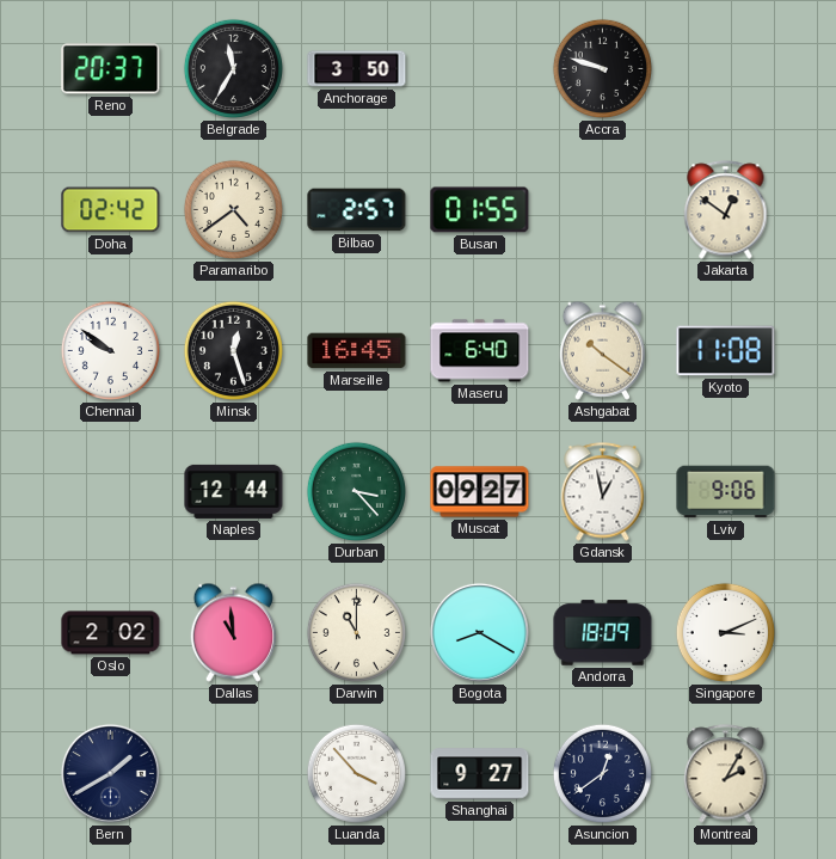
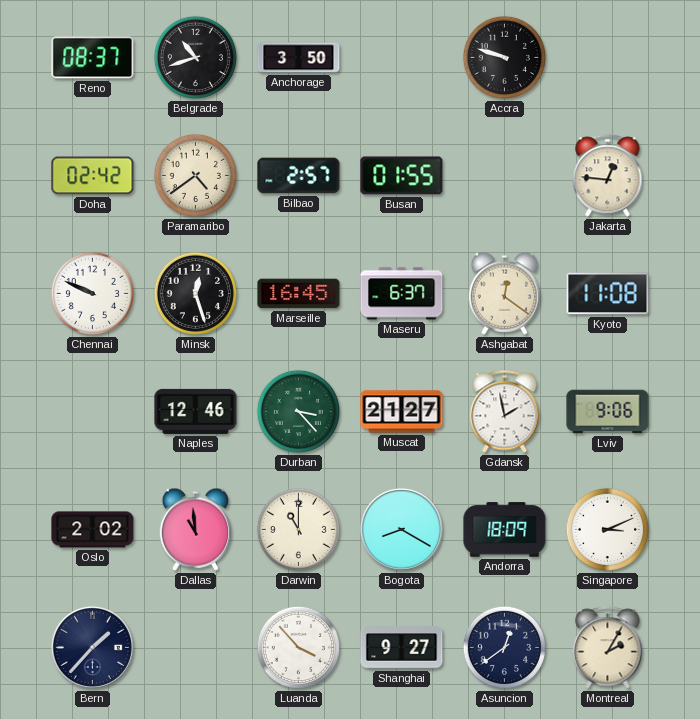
Reno: 20:37 -> 08:37 (93, 58)
Belgrade: 11:35 -> 10:42 (195, 57)
Jakarta: 12:51 -> 12:46 (608, 176)
Chennai: 9:51 -> 9:49 (92, 293)
Maseru: 6:40 -> 6:37 (402, 294)
Ashgabat: 10:21 -> 12:21 (505, 293)
Naples: 12:44 -> 12:46 (196, 411)
Muscat: 09:27 -> 21:27 (402, 412)
Gdansk: 12:58 -> 1:58 (505, 412)
Bern: 1:40 -> 1:37 (92, 647)
